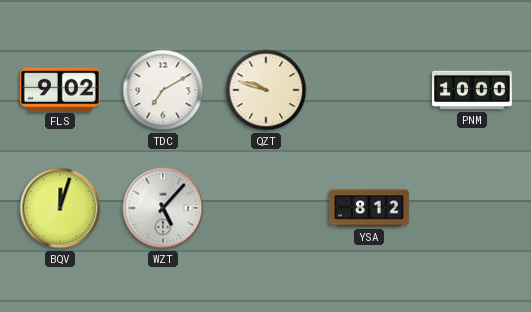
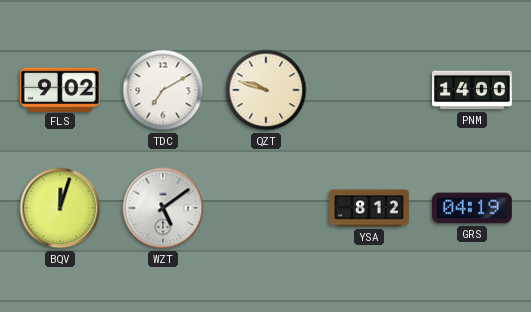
PNM: 10:00 -> 14:00 (473, 90)
WZT: 5:07 -> 5:09 (163, 208)
GRS: none -> 04:19 (473, 208)
